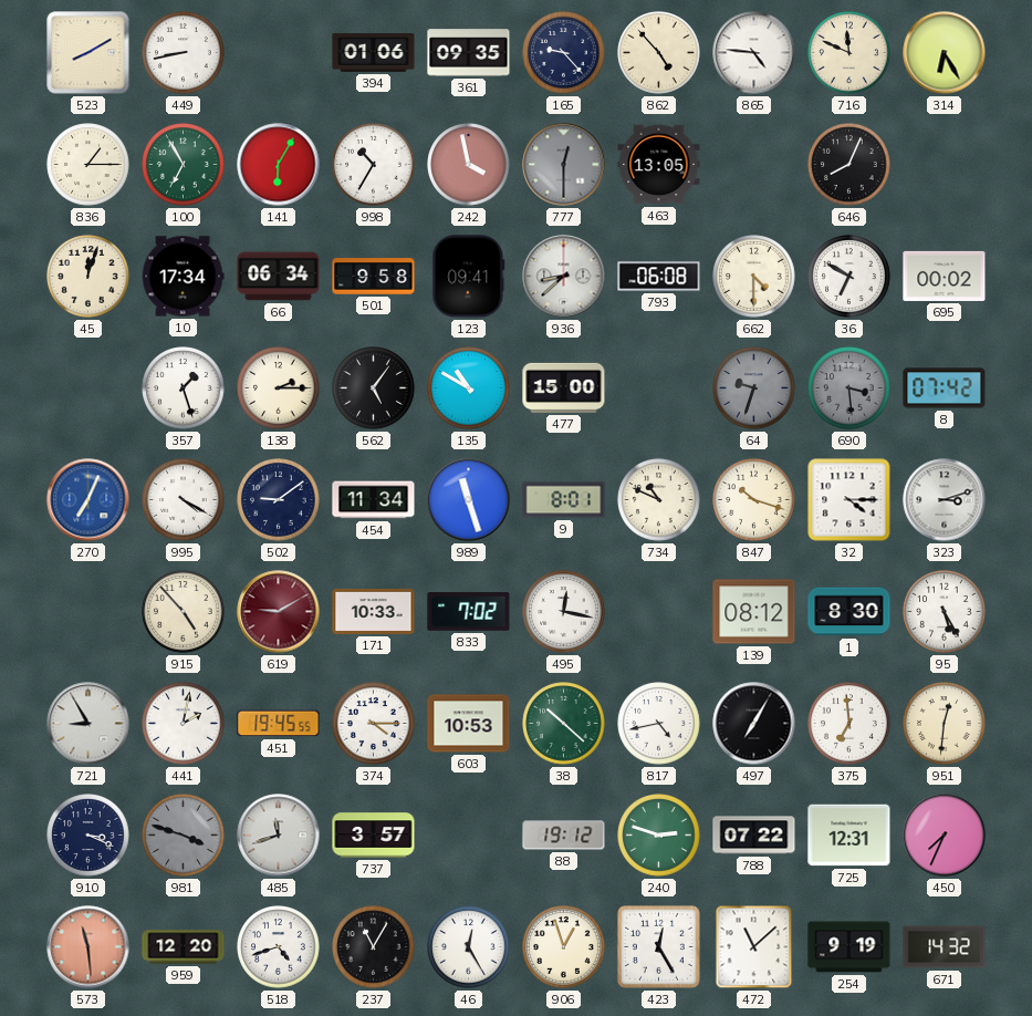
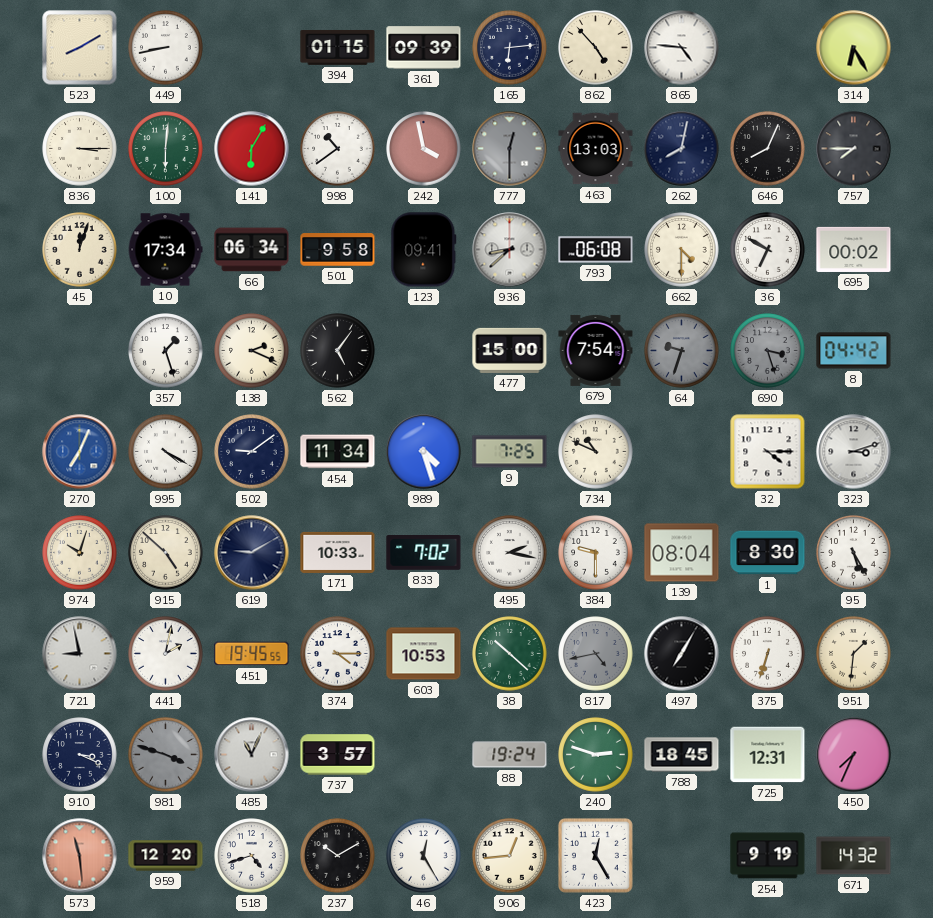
394: 01:06 -> 01:15 (338, 48)
361: 09:35 -> 09:39 (424, 48)
165: 9:23 -> 6:14 (510, 48)
716: 11:49 -> none (849, 53)
836: 1:15 -> 3:15 (80, 149)
100: 6:55 -> 6:01 (166, 149)
998: 10:35 -> 10:39 (338, 149)
463: 13:05 -> 13:03 (596, 149)
262: none -> 8:02 (682, 149)
757: none -> 7:45 (854, 149)
138: 2:15 -> 2:19 (252, 351)
135: 10:50 -> none (469, 388)
679: none -> 7:54 (596, 350)
690: 3:29 -> 3:27 (768, 351)
8: 07:42 -> 04:42 (854, 351)
989: 11:27 -> 4:27 (424, 452)
9: 8:01 -> 7:25 (510, 452)
847: 10:18 -> none (754, 500)
974: none -> 10:03 (80, 553)
915: 4:53 -> 4:52 (166, 553)
619 dial: burgundy -> navy (252, 553)
495: 12:17 -> 2:17 (510, 553)
384: none -> 9:30 (596, 553)
139: 08:12 -> 08:04 (682, 553)
721: 8:55 -> 8:58 (80, 654)
817 dial: white -> grey (596, 654)
375: 6:59 -> 6:33 (768, 654)
951: 12:31 -> 1:31 (854, 654)
485: 11:42 -> 11:04 (252, 755)
88: 19:12 -> 19:24 (510, 755)
788: 07:22 -> 18:45 (682, 755)
237: 11:05 -> 10:10 (338, 856)
906: 12:57 -> 12:44 (510, 856)
472: 11:08 -> none (754, 947)
